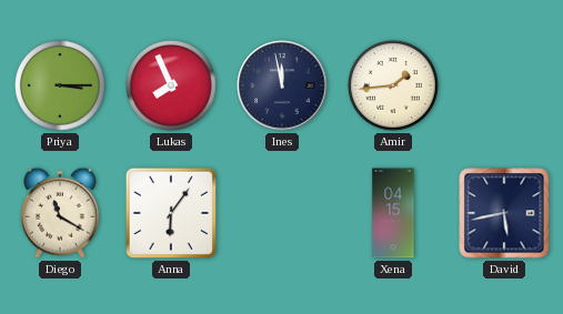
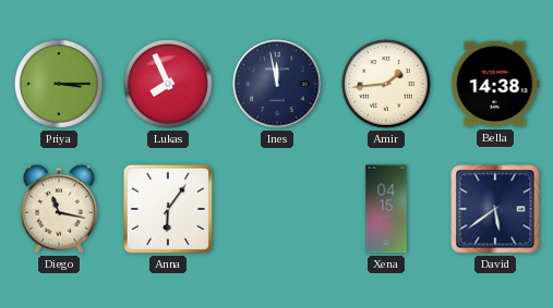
Bella: none -> 14:38 (495, 84)
Diego: 11:20 -> 11:17 (59, 209)
David: 5:43 -> 5:39 (495, 209)
